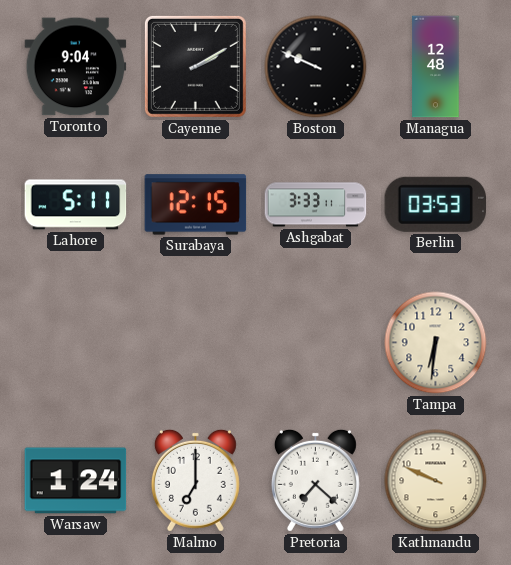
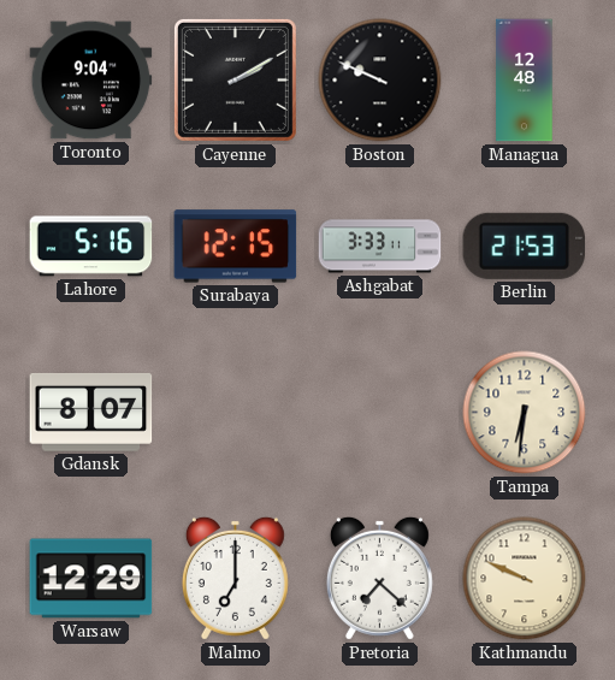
Lahore: 5:11 -> 5:16 (91, 247)
Berlin: 03:53 -> 21:53 (525, 246)
Gdansk: none -> 8:07 (91, 413)
Warsaw: 1:24 -> 12:29 (91, 579)
